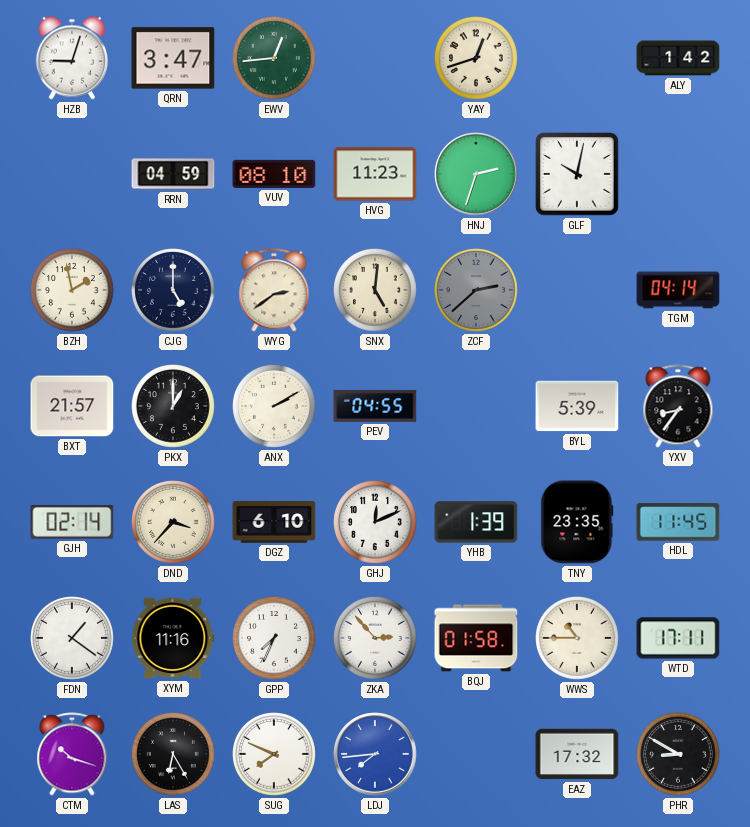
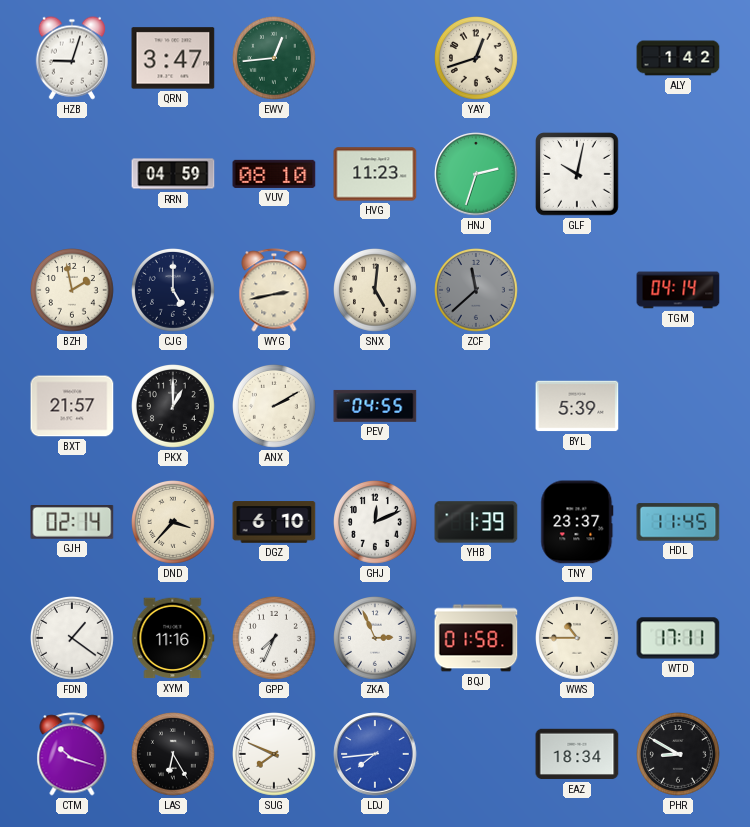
WYG: 2:39 -> 2:43 (274, 290)
ZCF: 2:38 -> 11:38 (477, 291)
YXV: 8:36 -> none (678, 406)
TNY: 23:35 -> 23:37 (577, 522)
ZKA: 2:53 -> 2:56 (376, 639)
EAZ: 17:32 -> 18:34 (577, 754)
